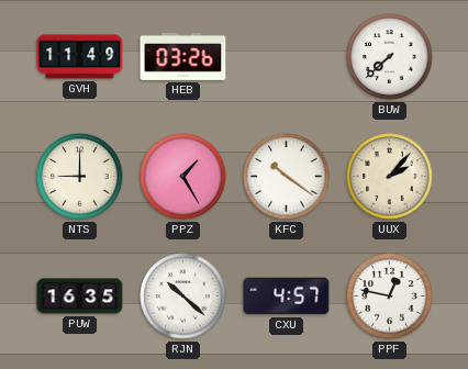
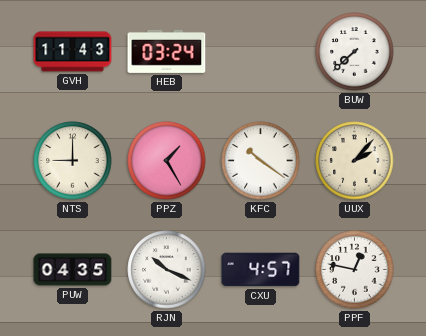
GVH: 11:49 -> 11:43 (73, 52)
HEB: 03:26 -> 03:24 (167, 51)
PUW: 16:35 -> 04:35 (73, 270)
RJN: 10:22 -> 10:19 (167, 270)
